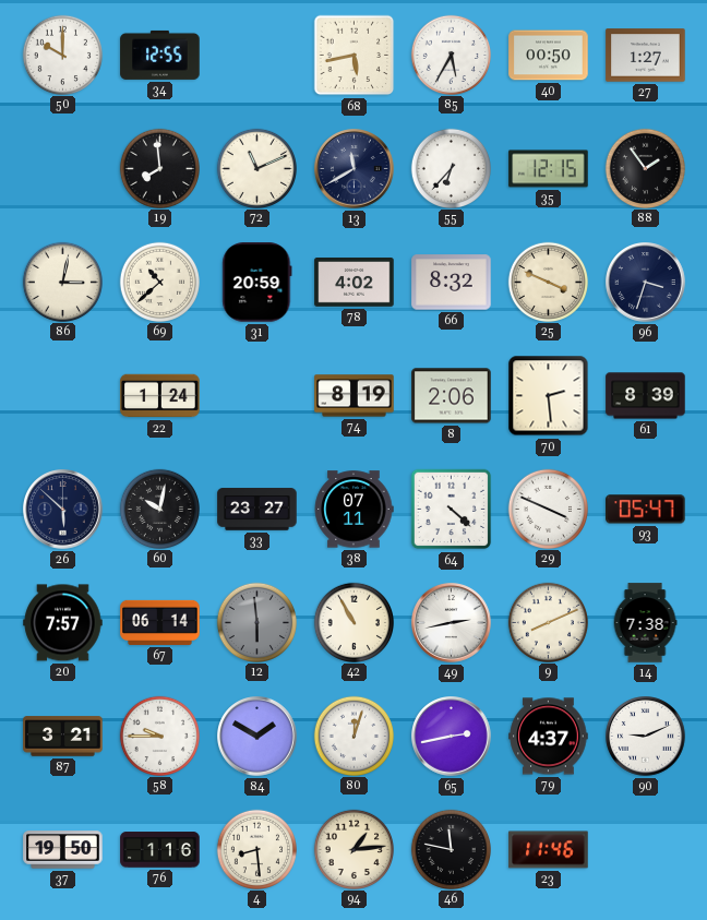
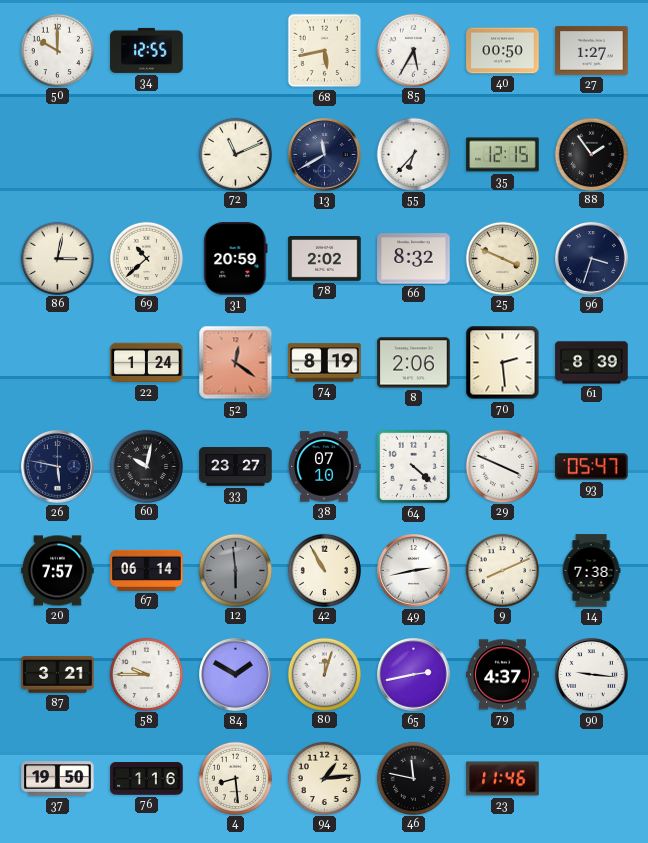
19: 7:59 -> none (159, 168)
78: 4:02 -> 2:02 (325, 259)
52: none -> 12:21 (236, 363)
26: 5:52 -> 5:47 (58, 467)
38: 07:11 -> 07:10 (324, 467)
90: 9:11 -> 9:16 (592, 675)
